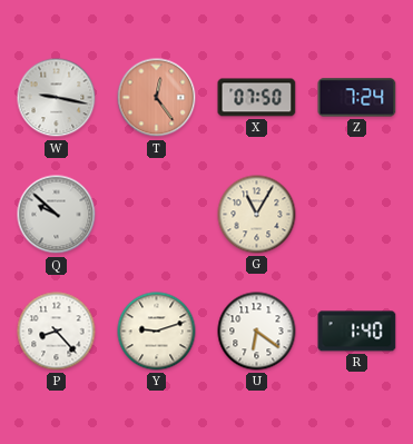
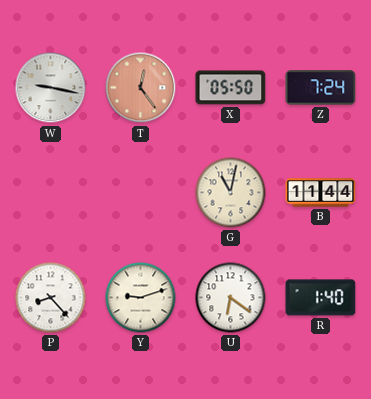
X: 07:50 -> 05:50 (231, 88)
Q: 9:52 -> none (57, 215)
G: 11:05 -> 11:02 (231, 193)
B: none -> 11:44 (321, 193)
